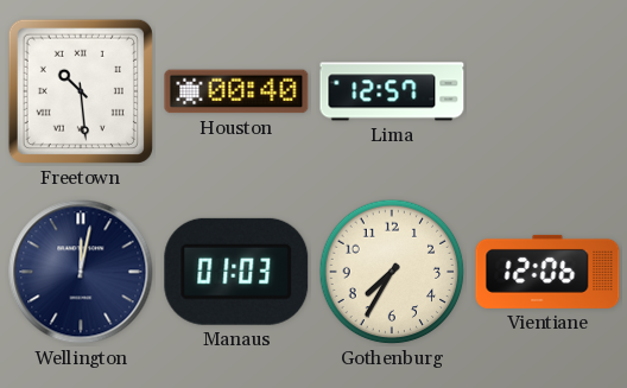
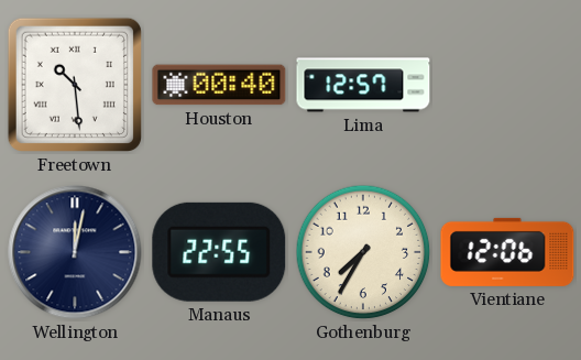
Manaus: 01:03 -> 22:55 (219, 252)
